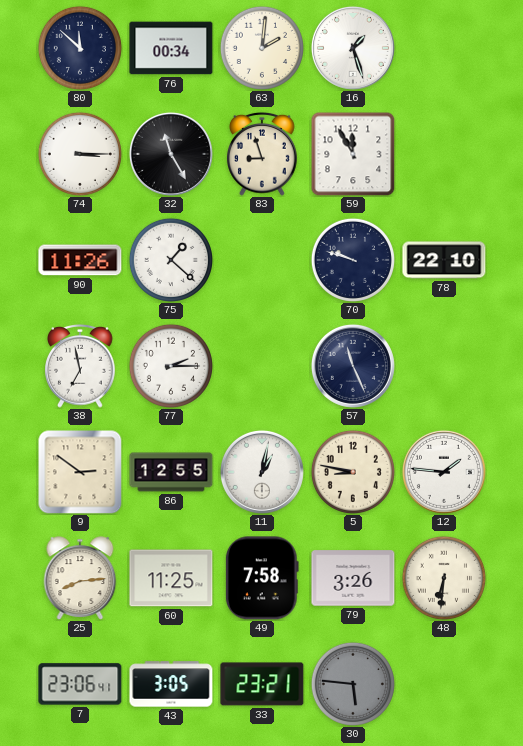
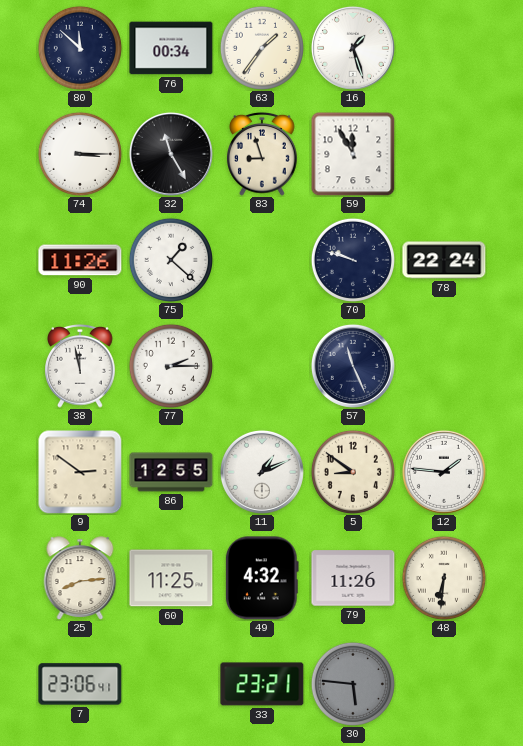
63: 2:01 -> 1:36 (262, 48)
78: 22:10 -> 22:24 (444, 260)
38: 6:58 -> 11:58 (80, 366)
11: 1:02 -> 1:11 (262, 472)
5: 8:47 -> 8:51 (353, 472)
49: 7:58 -> 4:32 (262, 578)
79: 3:26 -> 11:26 (353, 578)
43: 3:05 -> none (171, 684)
